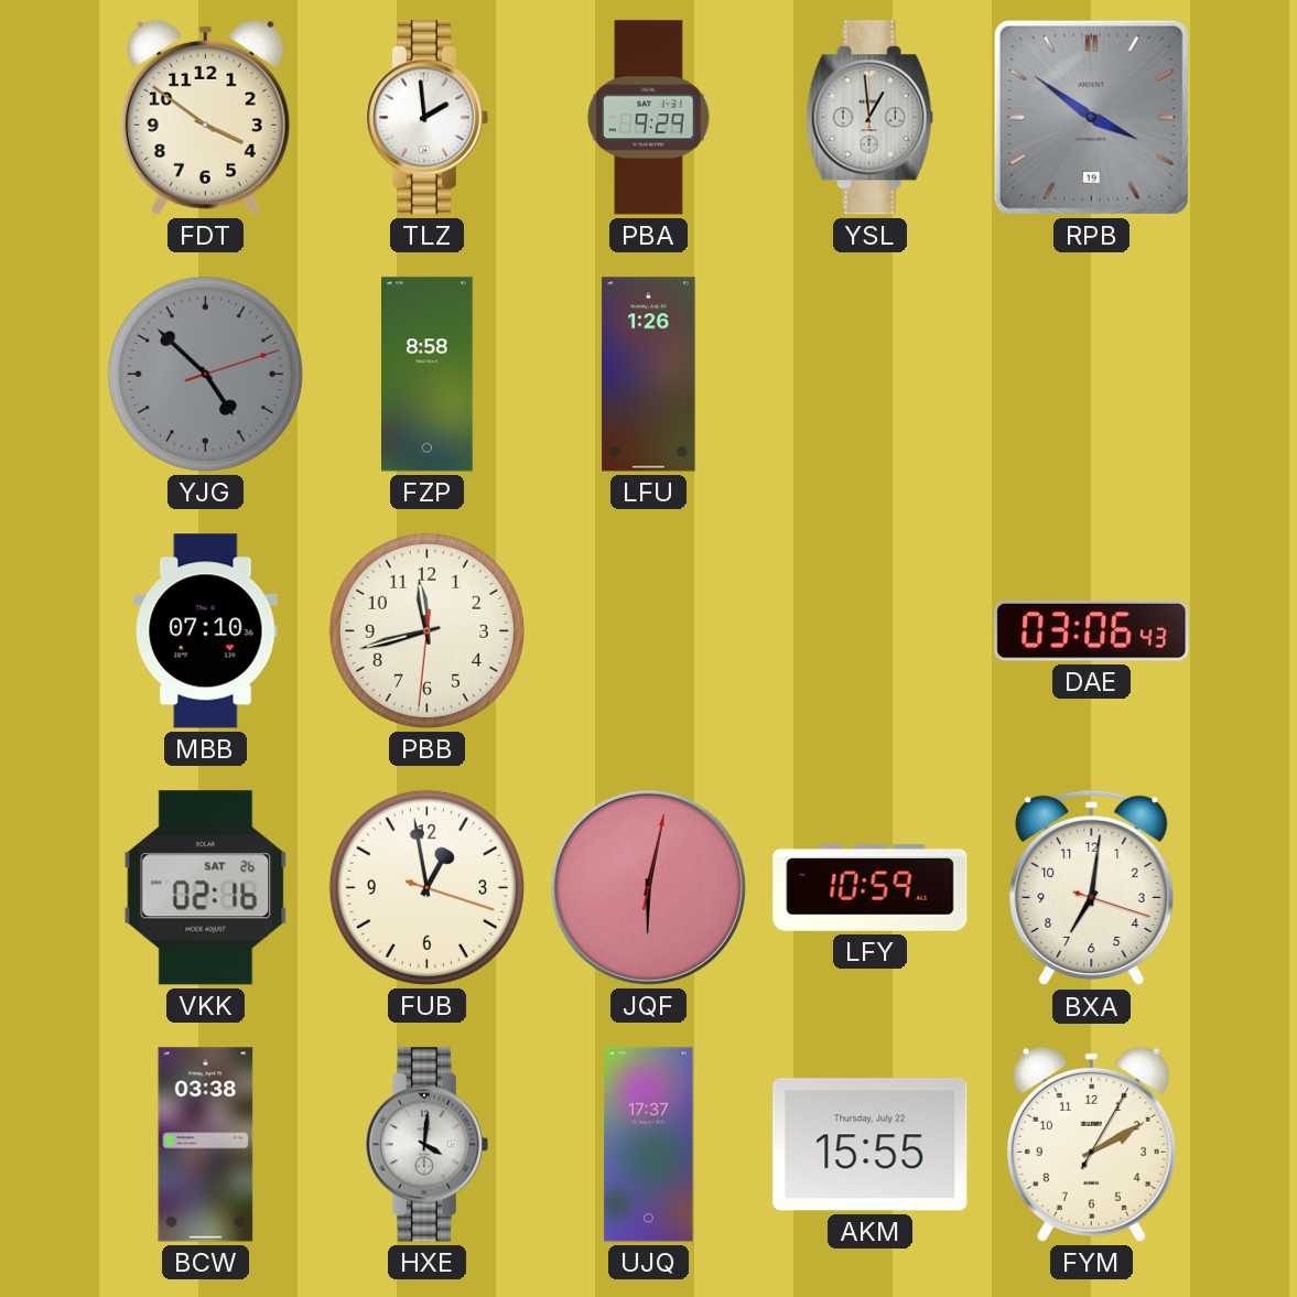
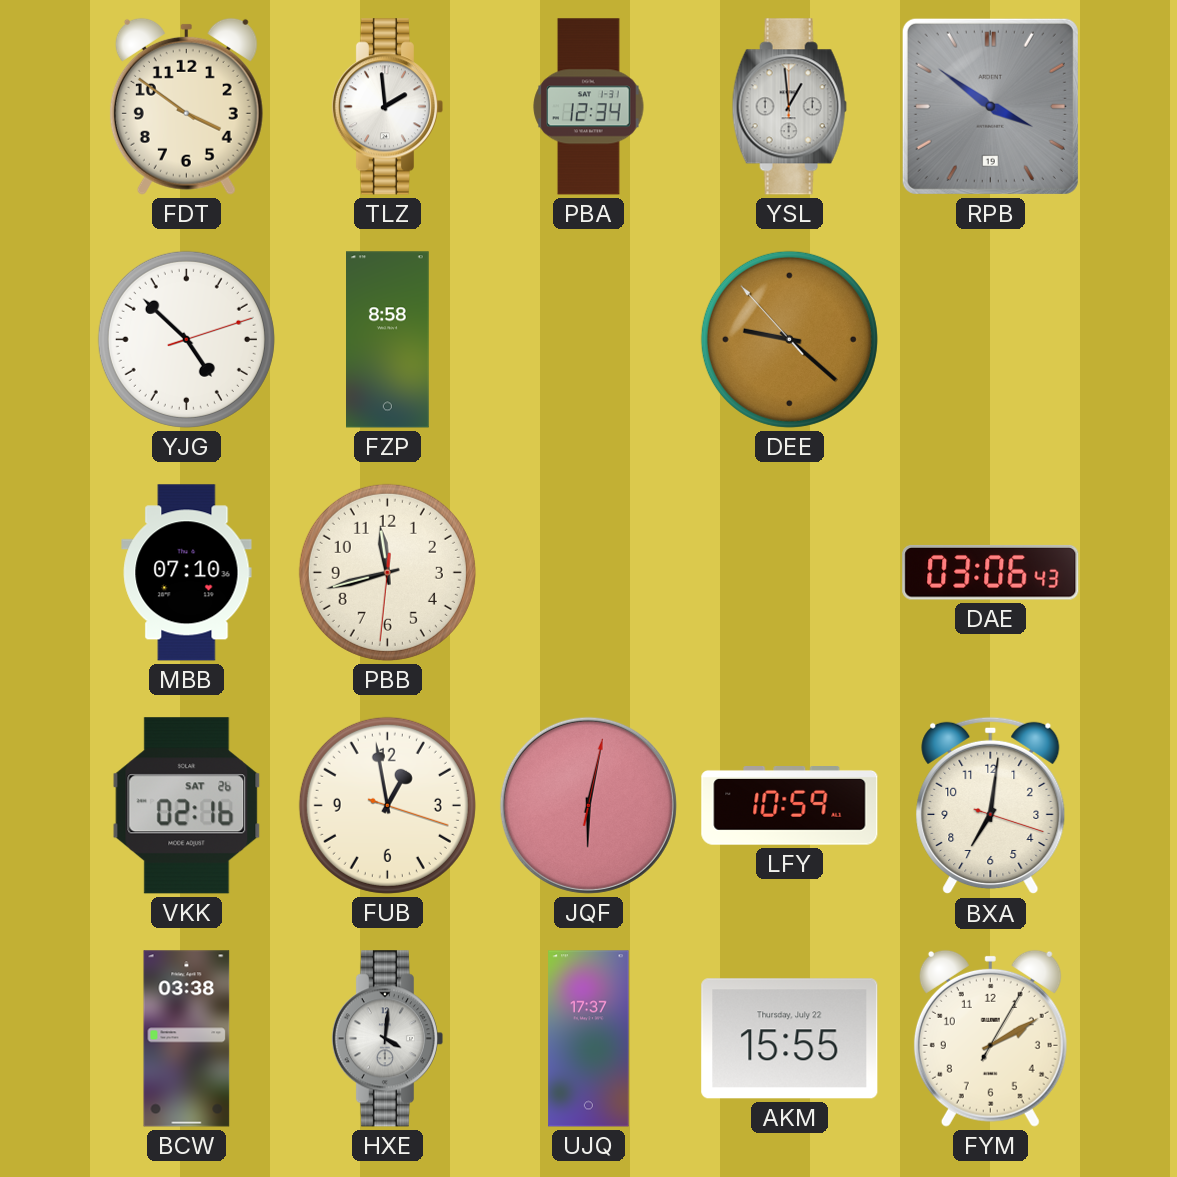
PBA: 9:29 -> 12:34 (589, 107)
YJG dial: grey -> white (186, 339)
LFU: 1:26 -> none (649, 375)
DEE: none -> 9:21 (789, 339)
